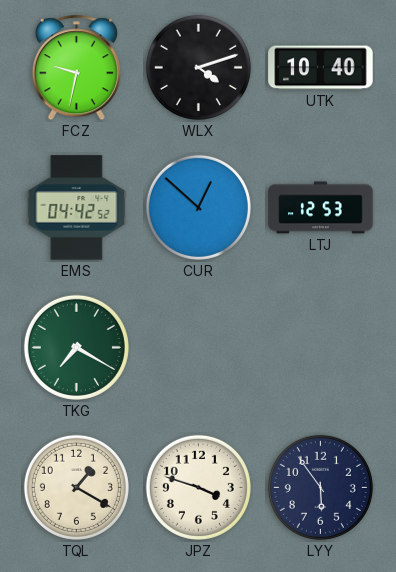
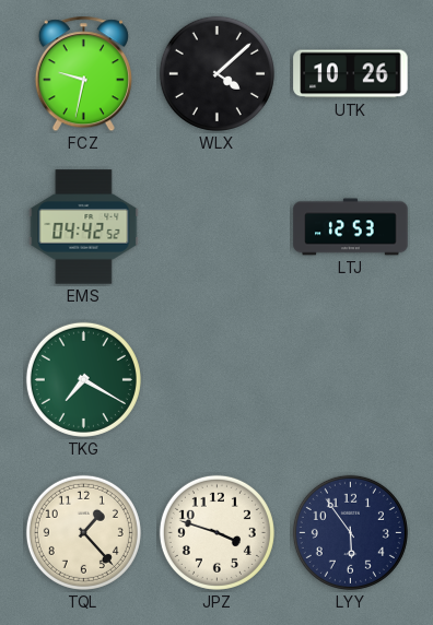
WLX: 4:12 -> 4:08 (216, 73)
UTK: 10:40 -> 10:26 (351, 74)
CUR: 12:52 -> none (198, 207)
TQL: 1:20 -> 1:23 (83, 532)
